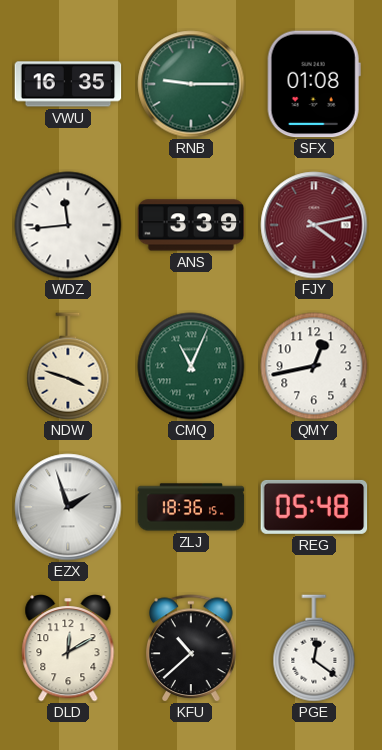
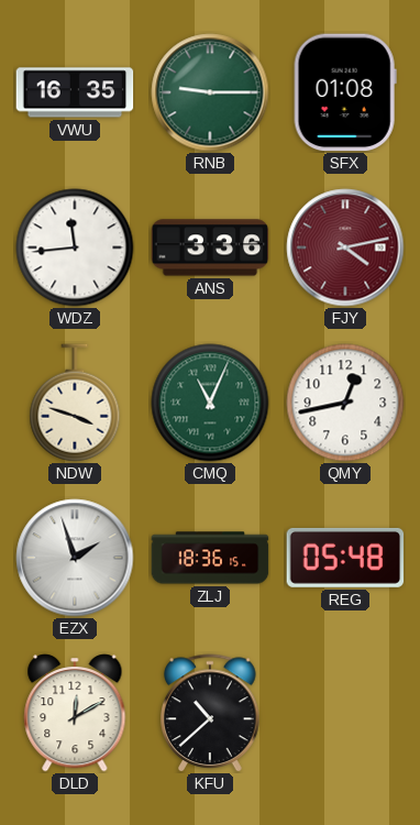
ANS: 3:39 -> 3:36 (210, 248)
PGE: 12:21 -> none (314, 648)
